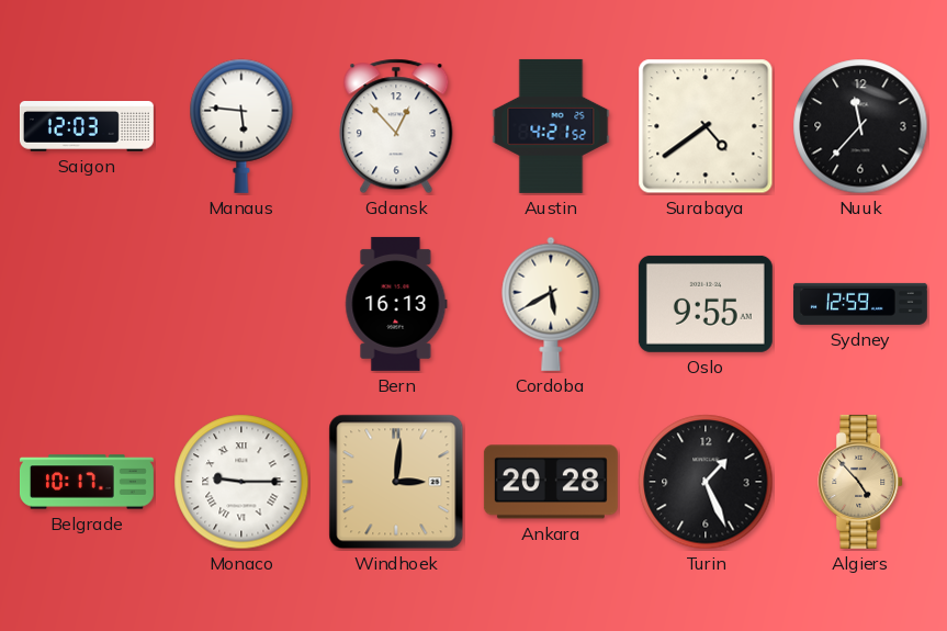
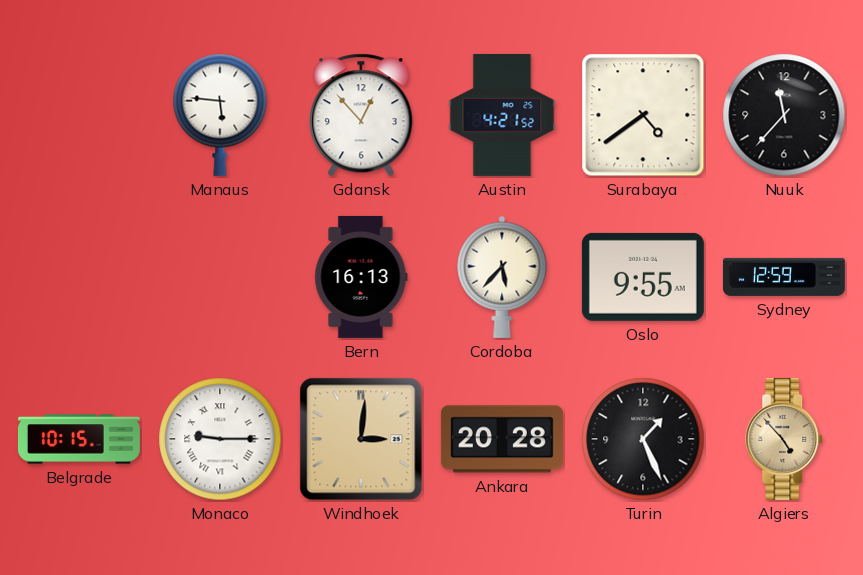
Saigon: 12:03 -> none (87, 127)
Cordoba: 5:40 -> 5:37 (502, 277)
Belgrade: 10:17 -> 10:15 (79, 439)
